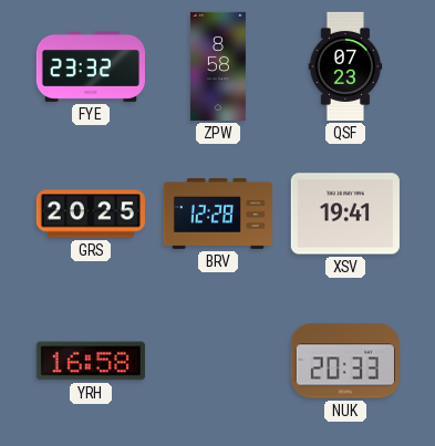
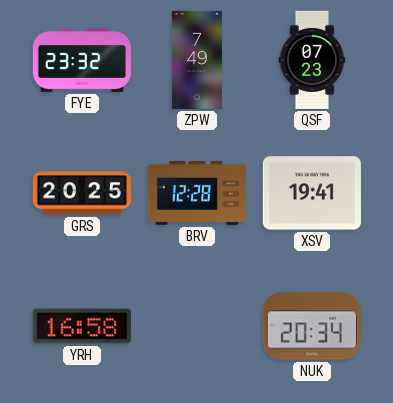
ZPW: 8:58 -> 7:49 (197, 60)
NUK: 20:33 -> 20:34 (312, 326)
